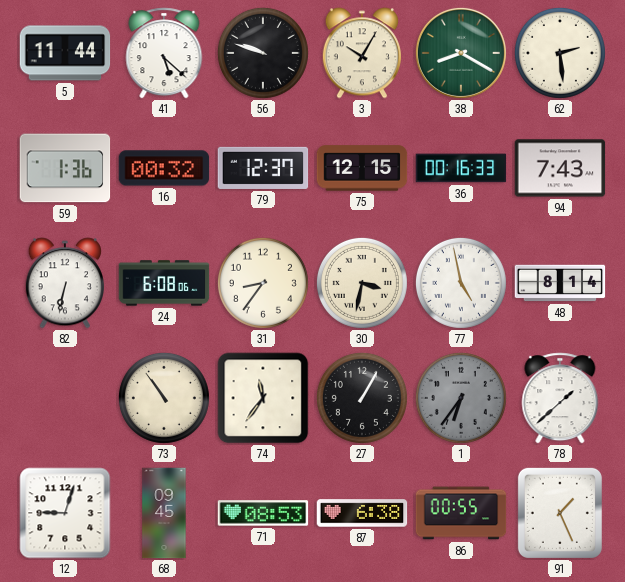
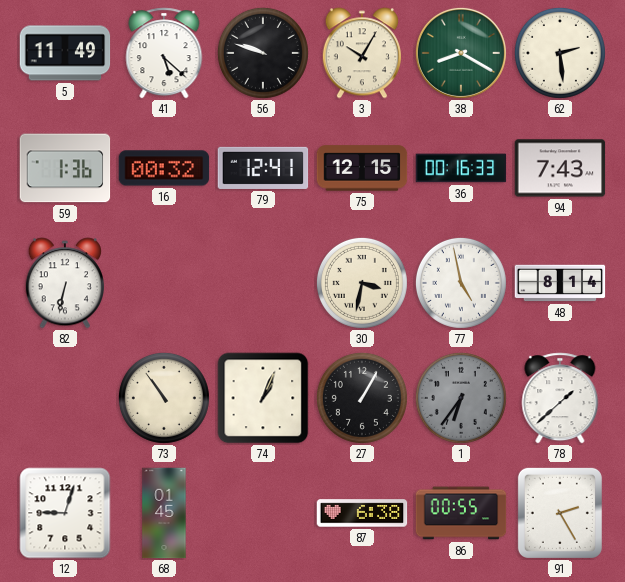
5: 11:44 -> 11:49 (65, 53)
79: 12:37 -> 12:41 (263, 168)
24: 6:08 -> none (164, 283)
31: 8:36 -> none (263, 283)
74: 11:36 -> 1:04 (263, 398)
68: 09:45 -> 01:45 (164, 513)
71: 08:53 -> none (263, 513)
91: 1:26 -> 2:25 (560, 513)
